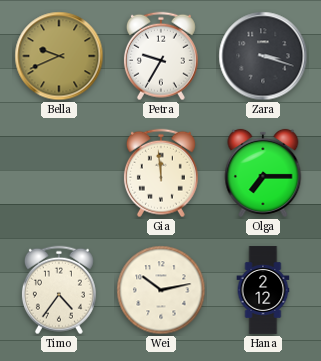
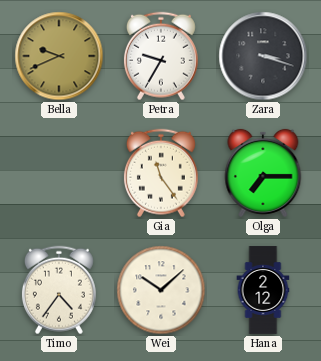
Gia: 11:59 -> 11:24 (161, 173)
Wei: 10:13 -> 10:08 (161, 290)
